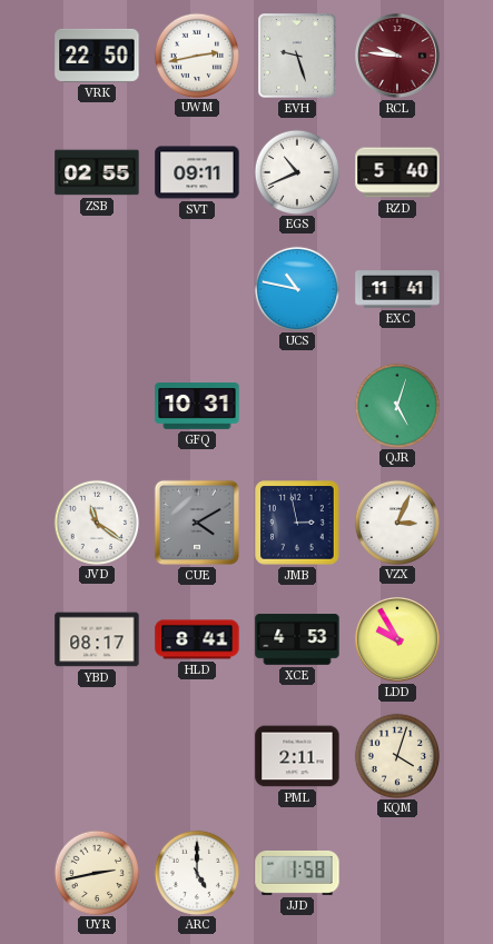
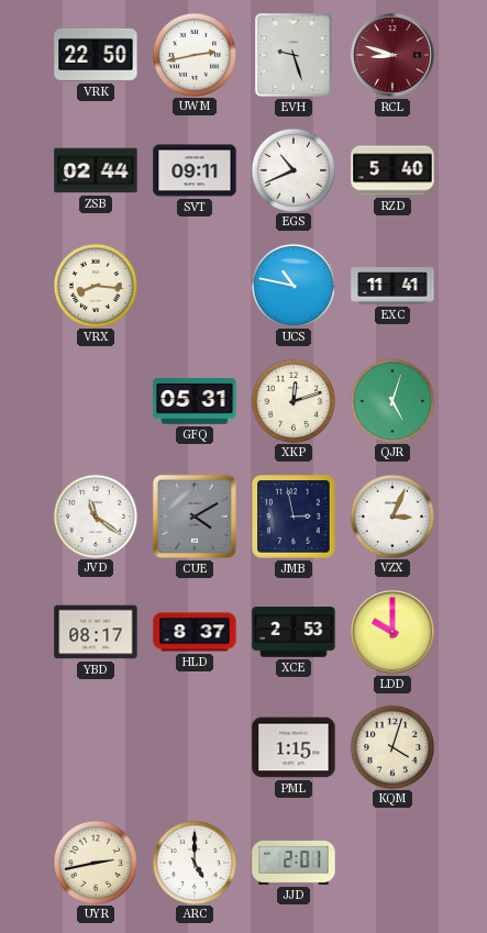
RCL: 9:46 -> 8:48 (394, 56)
ZSB: 02:55 -> 02:44 (96, 170)
VRX: none -> 8:16 (95, 285)
GFQ: 10:31 -> 05:31 (195, 401)
XKP: none -> 12:12 (292, 400)
HLD: 8:41 -> 8:37 (195, 632)
XCE: 4:53 -> 2:53 (294, 632)
LDD: 9:55 -> 10:00 (394, 633)
PML: 2:11 -> 1:15 (294, 747)
JJD: 1:58 -> 2:01 (294, 863)
